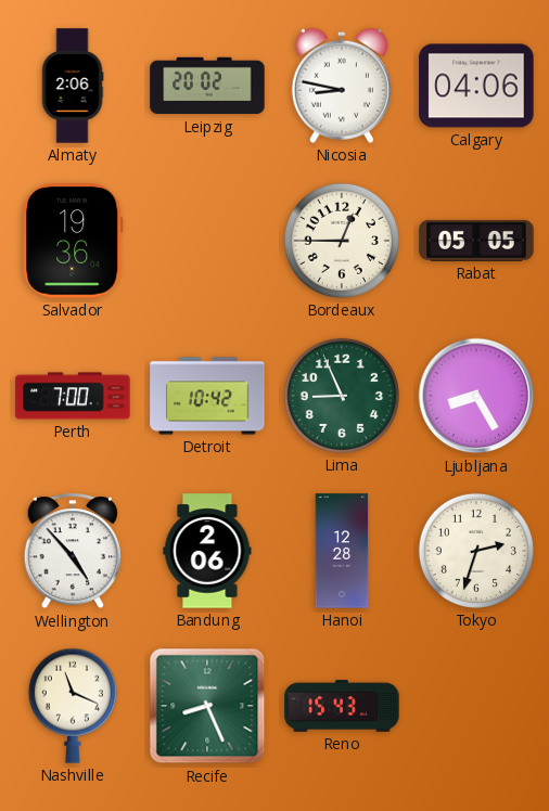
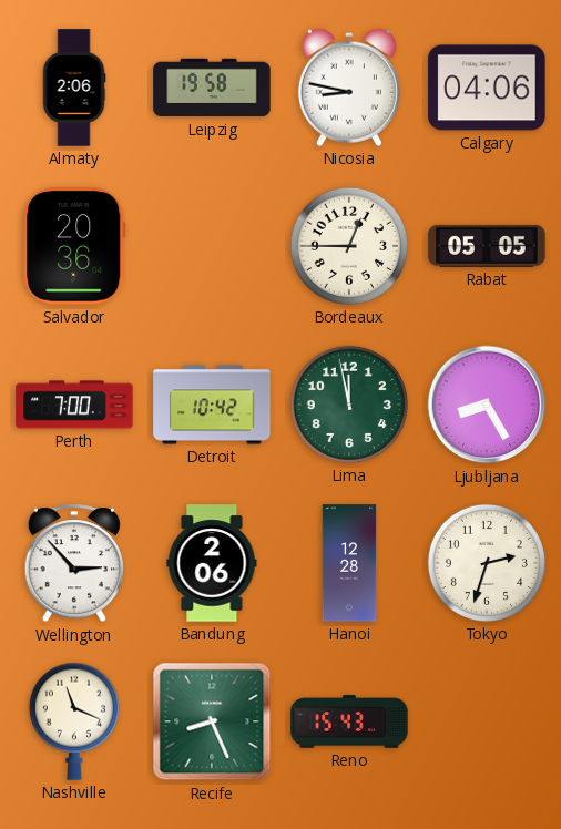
Leipzig: 20:02 -> 19:58 (212, 88)
Salvador: 19:36 -> 20:36 (74, 246)
Lima: 8:56 -> 11:58 (349, 405)
Wellington: 4:53 -> 2:53 (73, 564)
